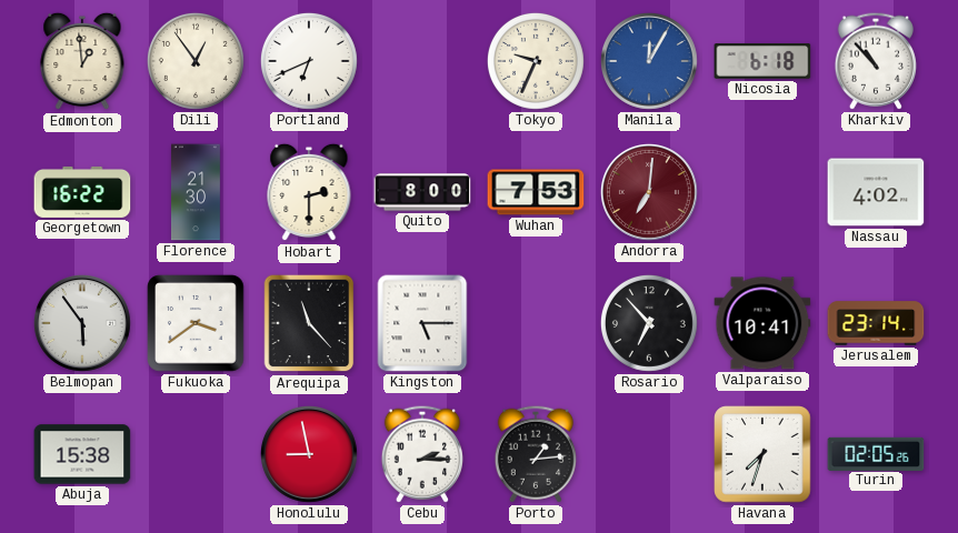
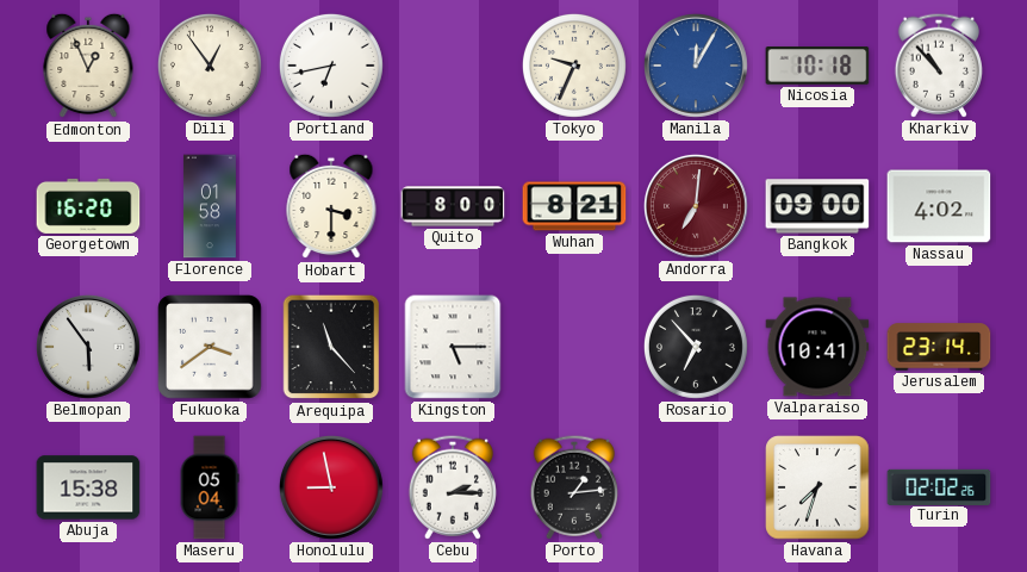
Edmonton: 12:59 -> 12:56 (88, 66)
Portland: 6:41 -> 6:43 (331, 66)
Nicosia: 6:18 -> 10:18 (817, 66)
Georgetown: 16:22 -> 16:20 (88, 206)
Florence: 21:30 -> 01:58 (210, 206)
Hobart: 2:30 -> 3:30 (331, 206)
Wuhan: 7:53 -> 8:21 (574, 206)
Bangkok: none -> 09:00 (817, 206)
Maseru: none -> 05:04 (210, 487)
Turin: 02:05 -> 02:02 (939, 486)
